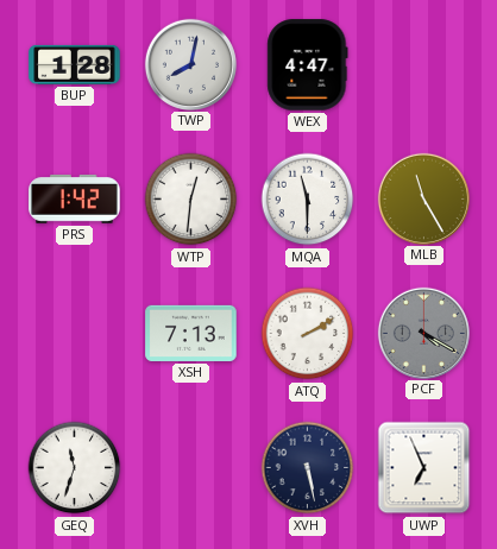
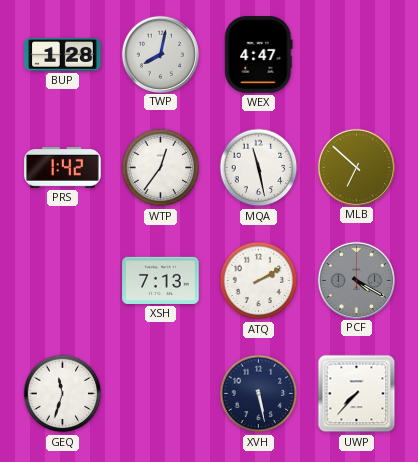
WTP: 12:31 -> 12:36 (161, 168)
MQA: 11:30 -> 11:28 (259, 168)
MLB: 11:25 -> 6:52 (356, 167)
UWP: 6:56 -> 7:37 (357, 394)
